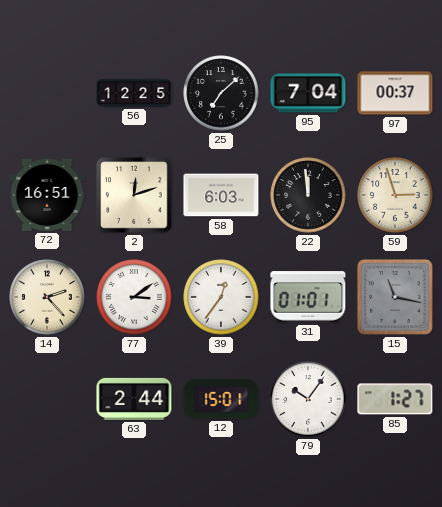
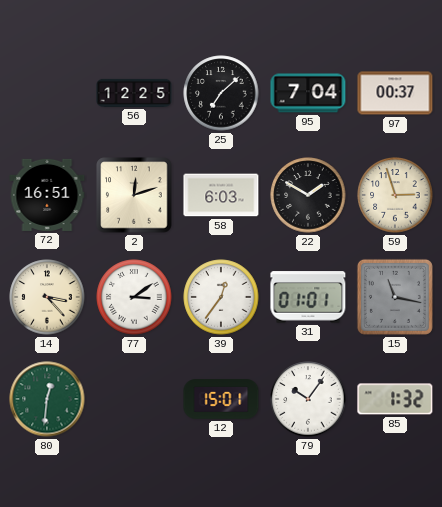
22: 11:59 -> 1:50 (308, 195)
14: 2:23 -> 3:23 (47, 297)
80: none -> 12:31 (47, 399)
63: 2:44 -> none (134, 399)
85: 1:27 -> 1:32 (395, 399)
